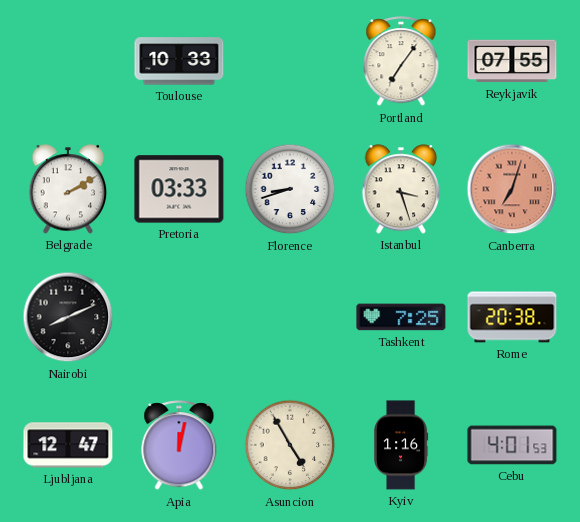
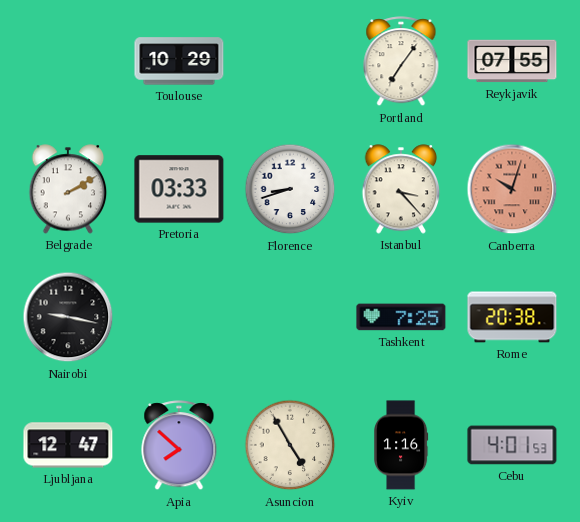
Toulouse: 10:33 -> 10:29 (179, 61)
Istanbul: 3:27 -> 3:23 (401, 189)
Canberra: 7:03 -> 10:03 (512, 189)
Nairobi: 8:11 -> 9:17 (68, 317)
Apia: 12:02 -> 7:52 (179, 446)
